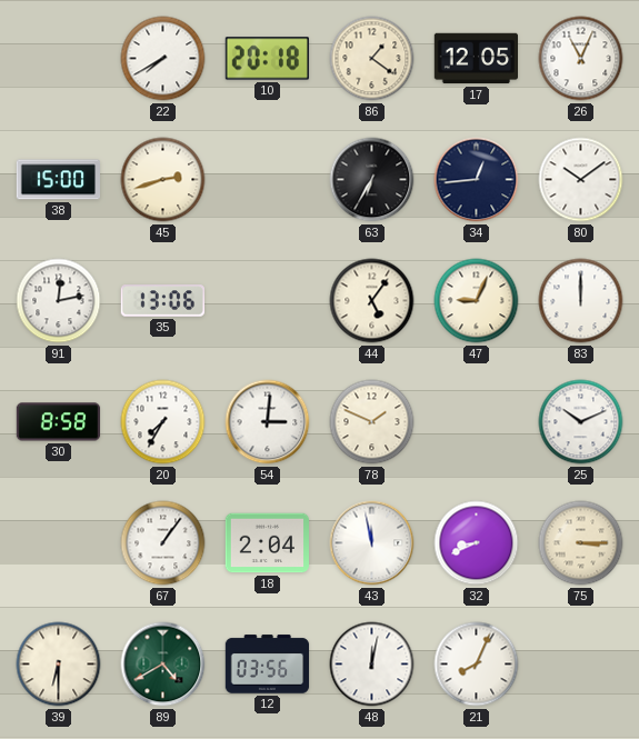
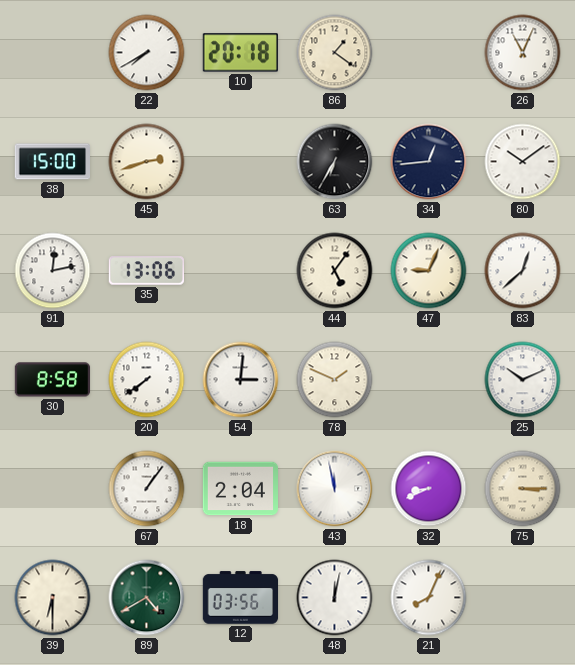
17: 12:05 -> none (476, 59)
83: 12:00 -> 12:38 (523, 271)
20: 7:35 -> 7:39 (147, 380)
